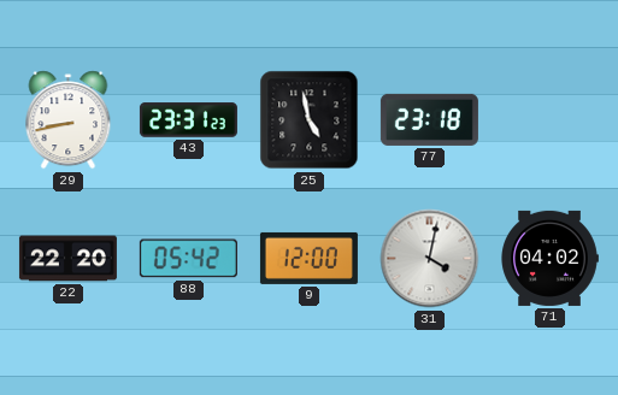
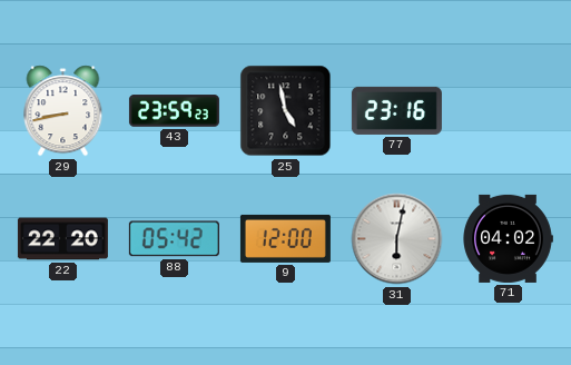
43: 23:31 -> 23:59 (174, 111)
77: 23:18 -> 23:16 (396, 110)
31: 4:02 -> 6:02 (397, 239)
